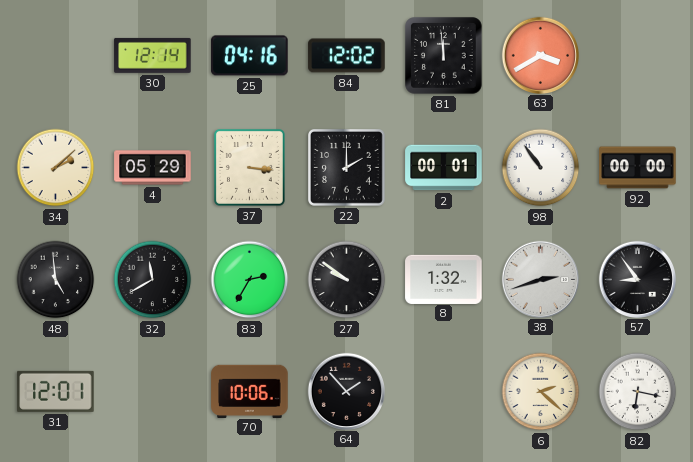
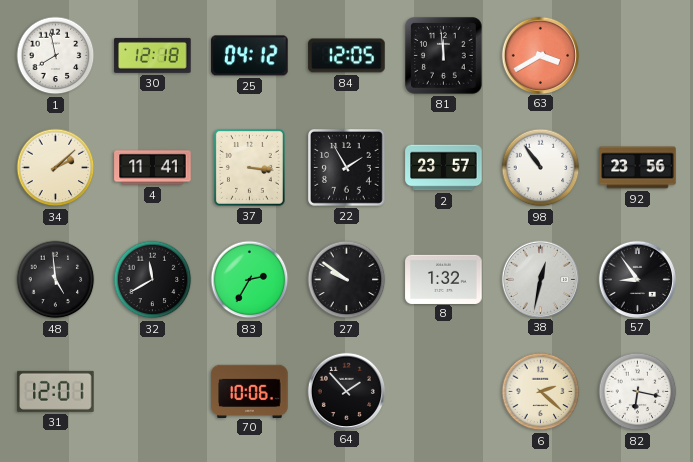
1: none -> 7:58 (56, 56)
30: 12:14 -> 12:18 (153, 55)
25: 04:16 -> 04:12 (250, 56)
84: 12:02 -> 12:05 (347, 56)
4: 05:29 -> 11:41 (153, 168)
22: 2:00 -> 1:55 (347, 168)
2: 00:01 -> 23:57 (444, 168)
92: 00:00 -> 23:56 (638, 168)
38: 2:42 -> 12:32 (540, 279)
